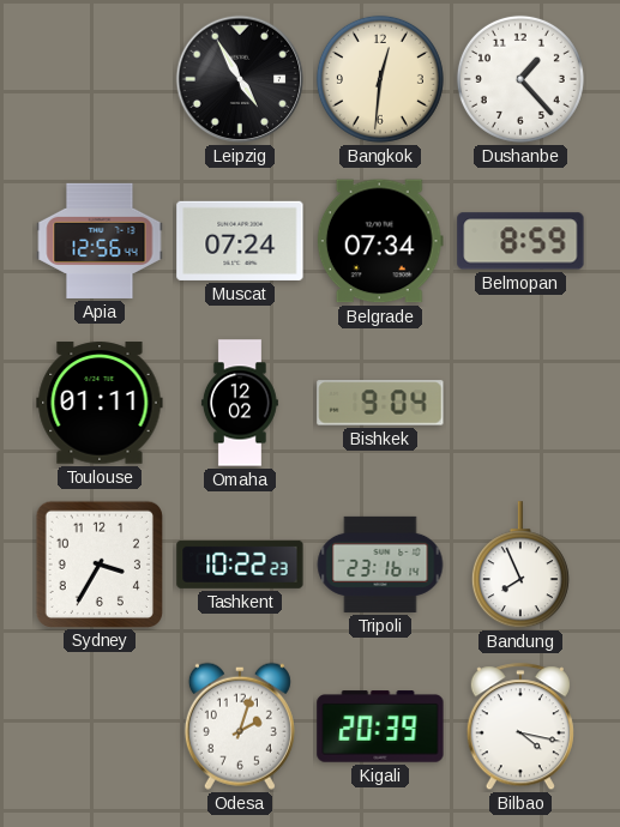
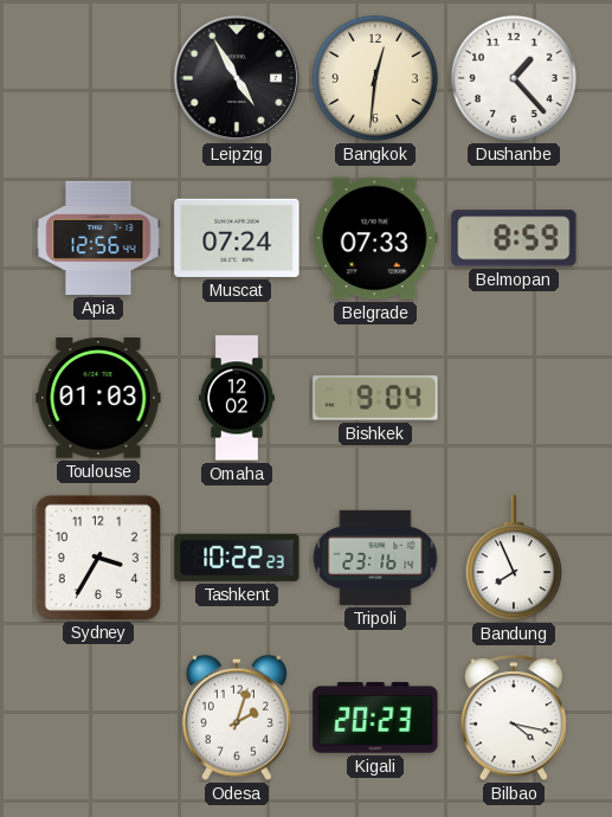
Belgrade: 07:34 -> 07:33 (375, 238)
Toulouse: 01:11 -> 01:03 (98, 398)
Kigali: 20:39 -> 20:23 (375, 718)
